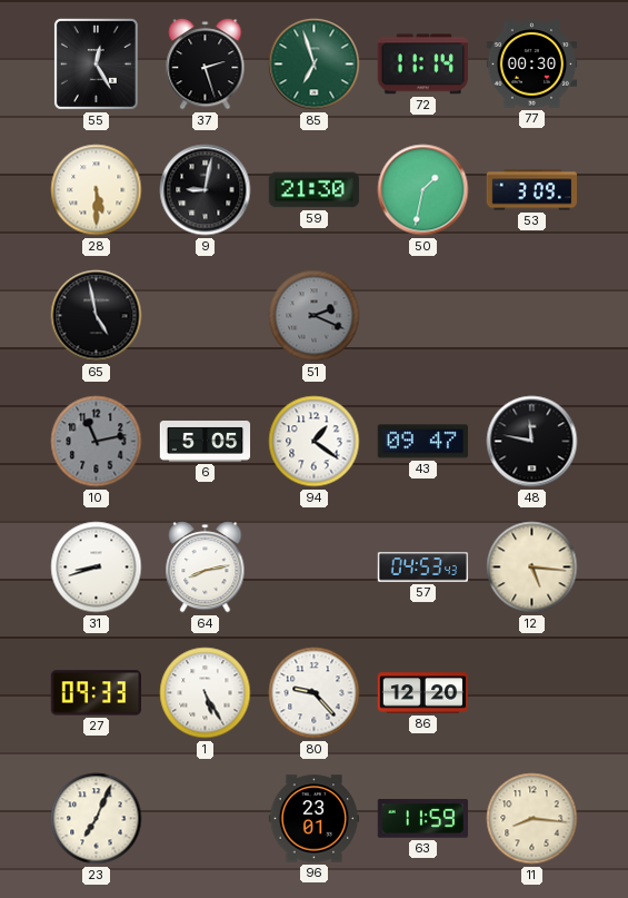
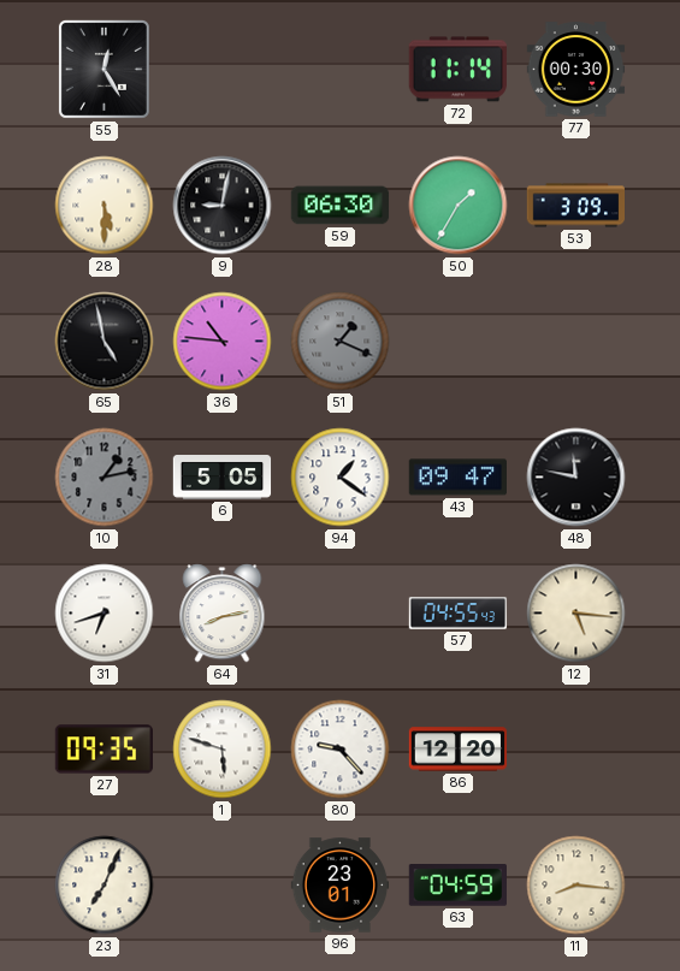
37: 2:27 -> none (206, 65)
85: 6:57 -> none (315, 65)
59: 21:30 -> 06:30 (341, 206)
50: 1:32 -> 1:35 (459, 206)
36: none -> 10:46 (223, 342)
51: 2:19 -> 1:19 (341, 342)
10: 11:13 -> 1:13 (105, 478)
31: 8:42 -> 6:42 (105, 614)
57: 04:53 -> 04:55 (459, 614)
27: 09:33 -> 09:35 (104, 750)
1: 5:25 -> 5:48 (223, 750)
63: 11:59 -> 04:59 (457, 886)
